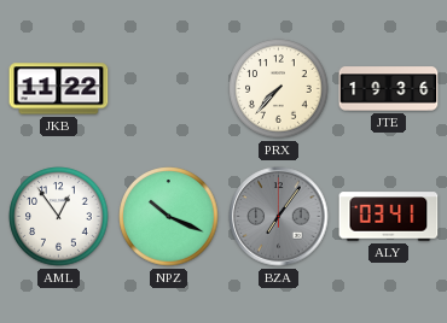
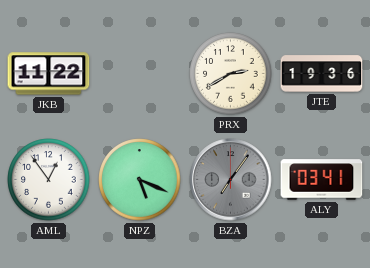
PRX: 7:37 -> 2:40 (231, 74)
NPZ: 10:19 -> 5:19 (140, 180)
